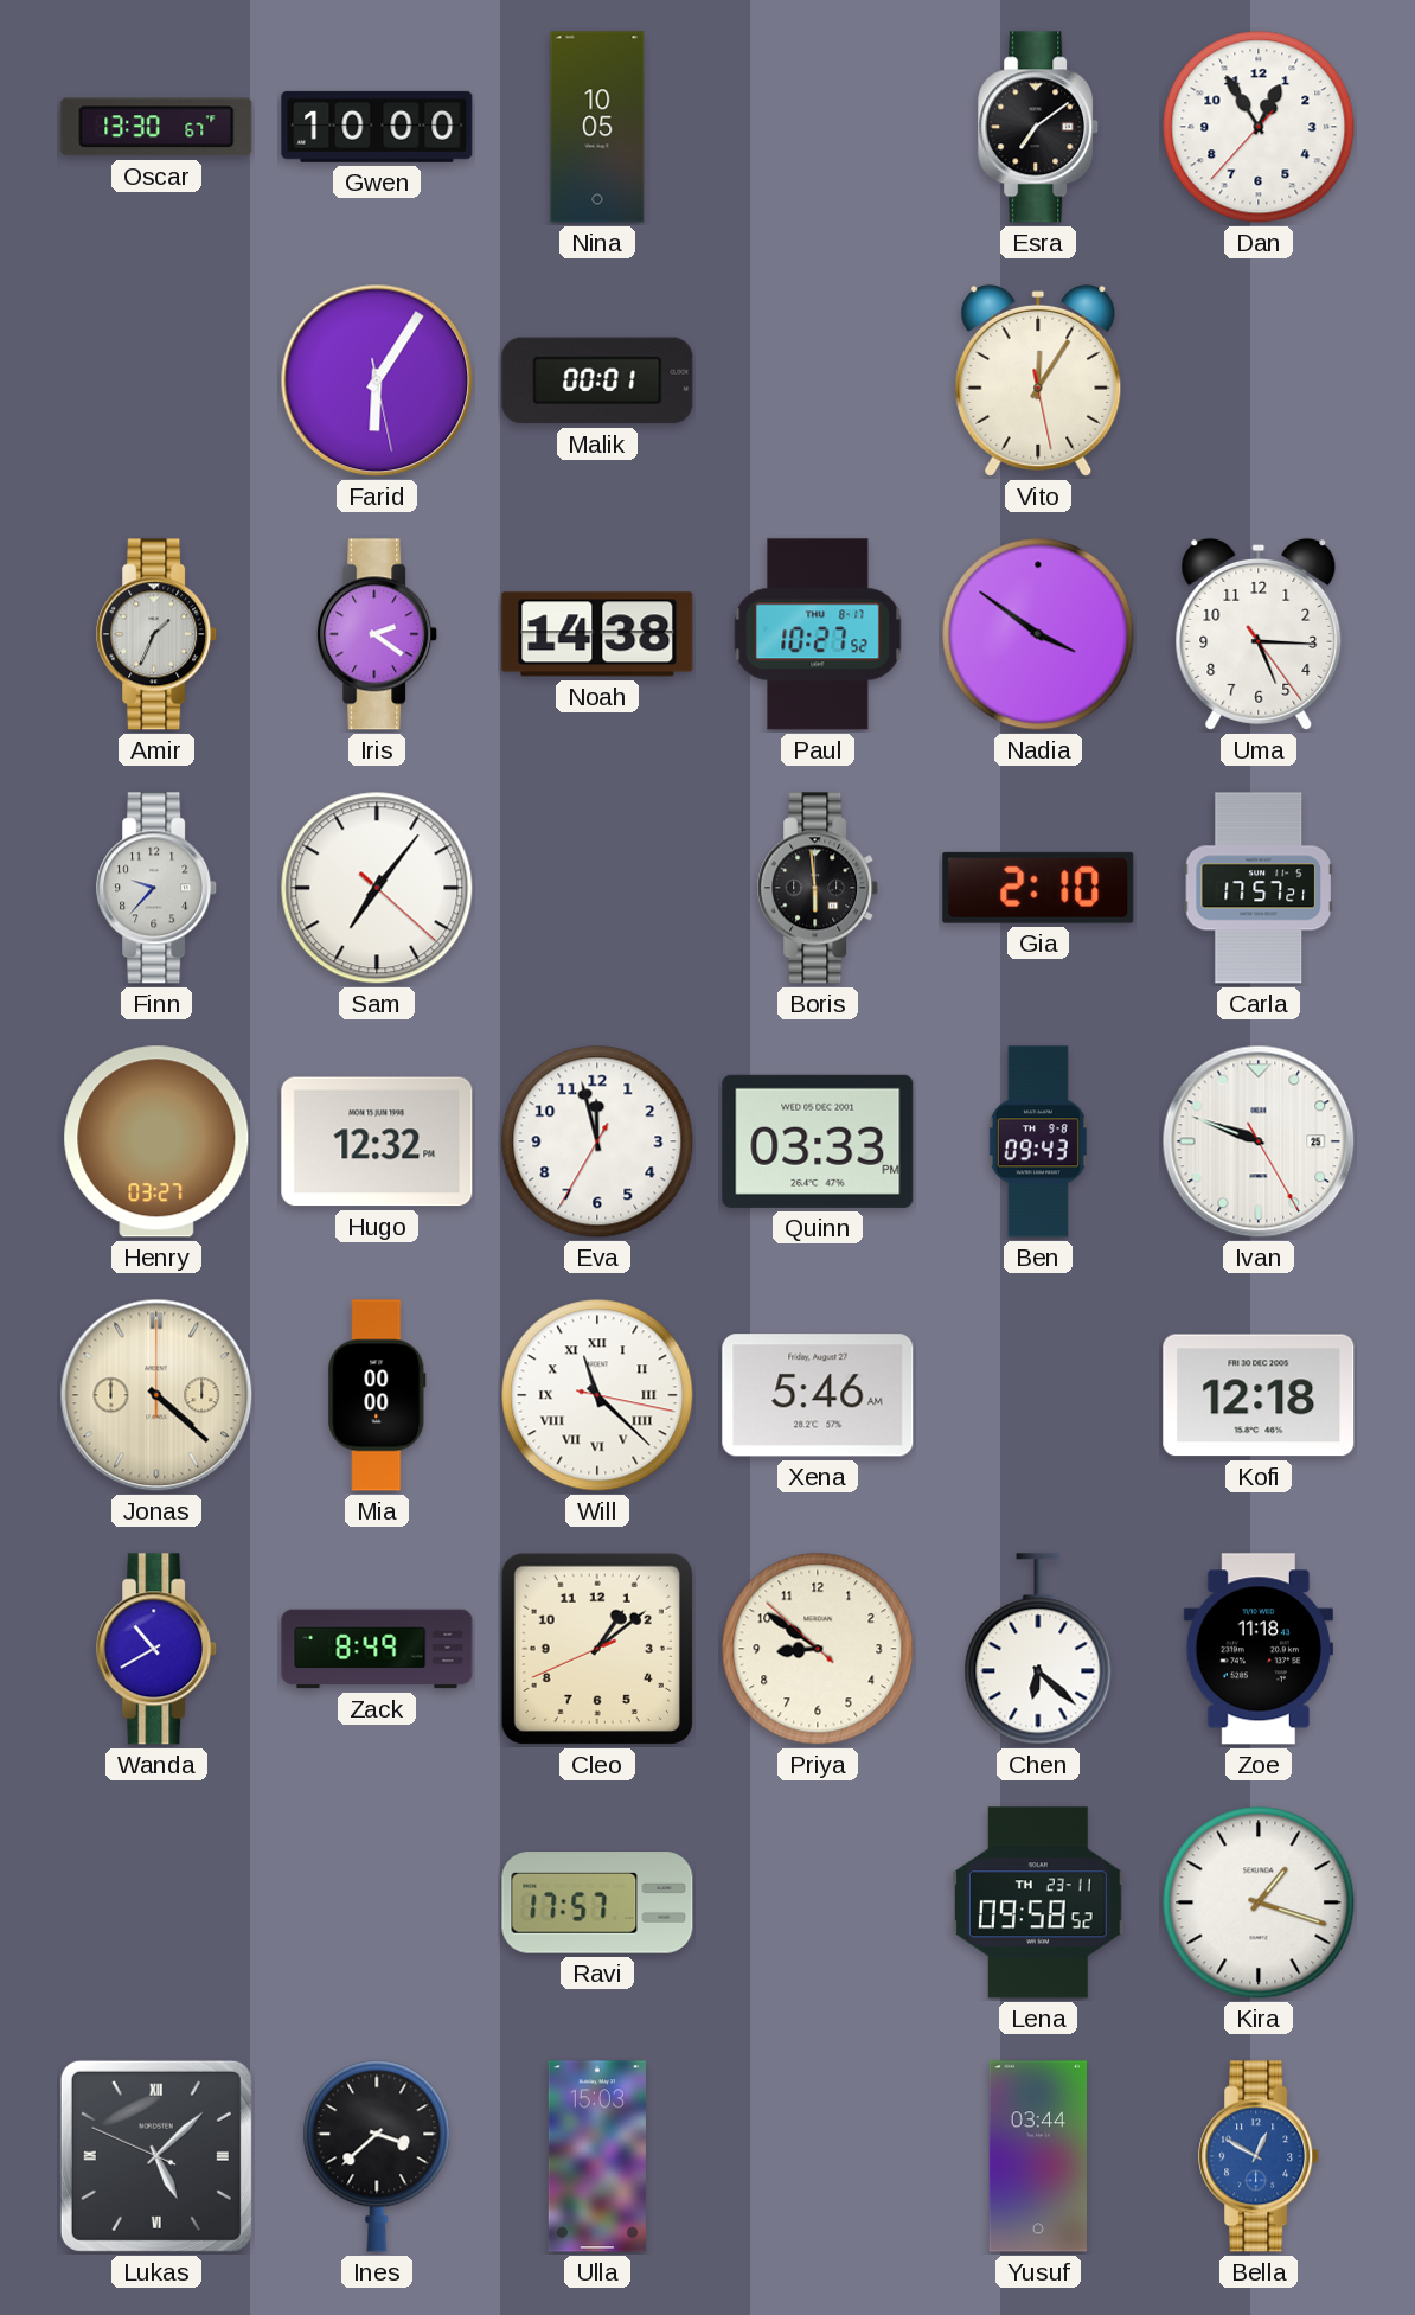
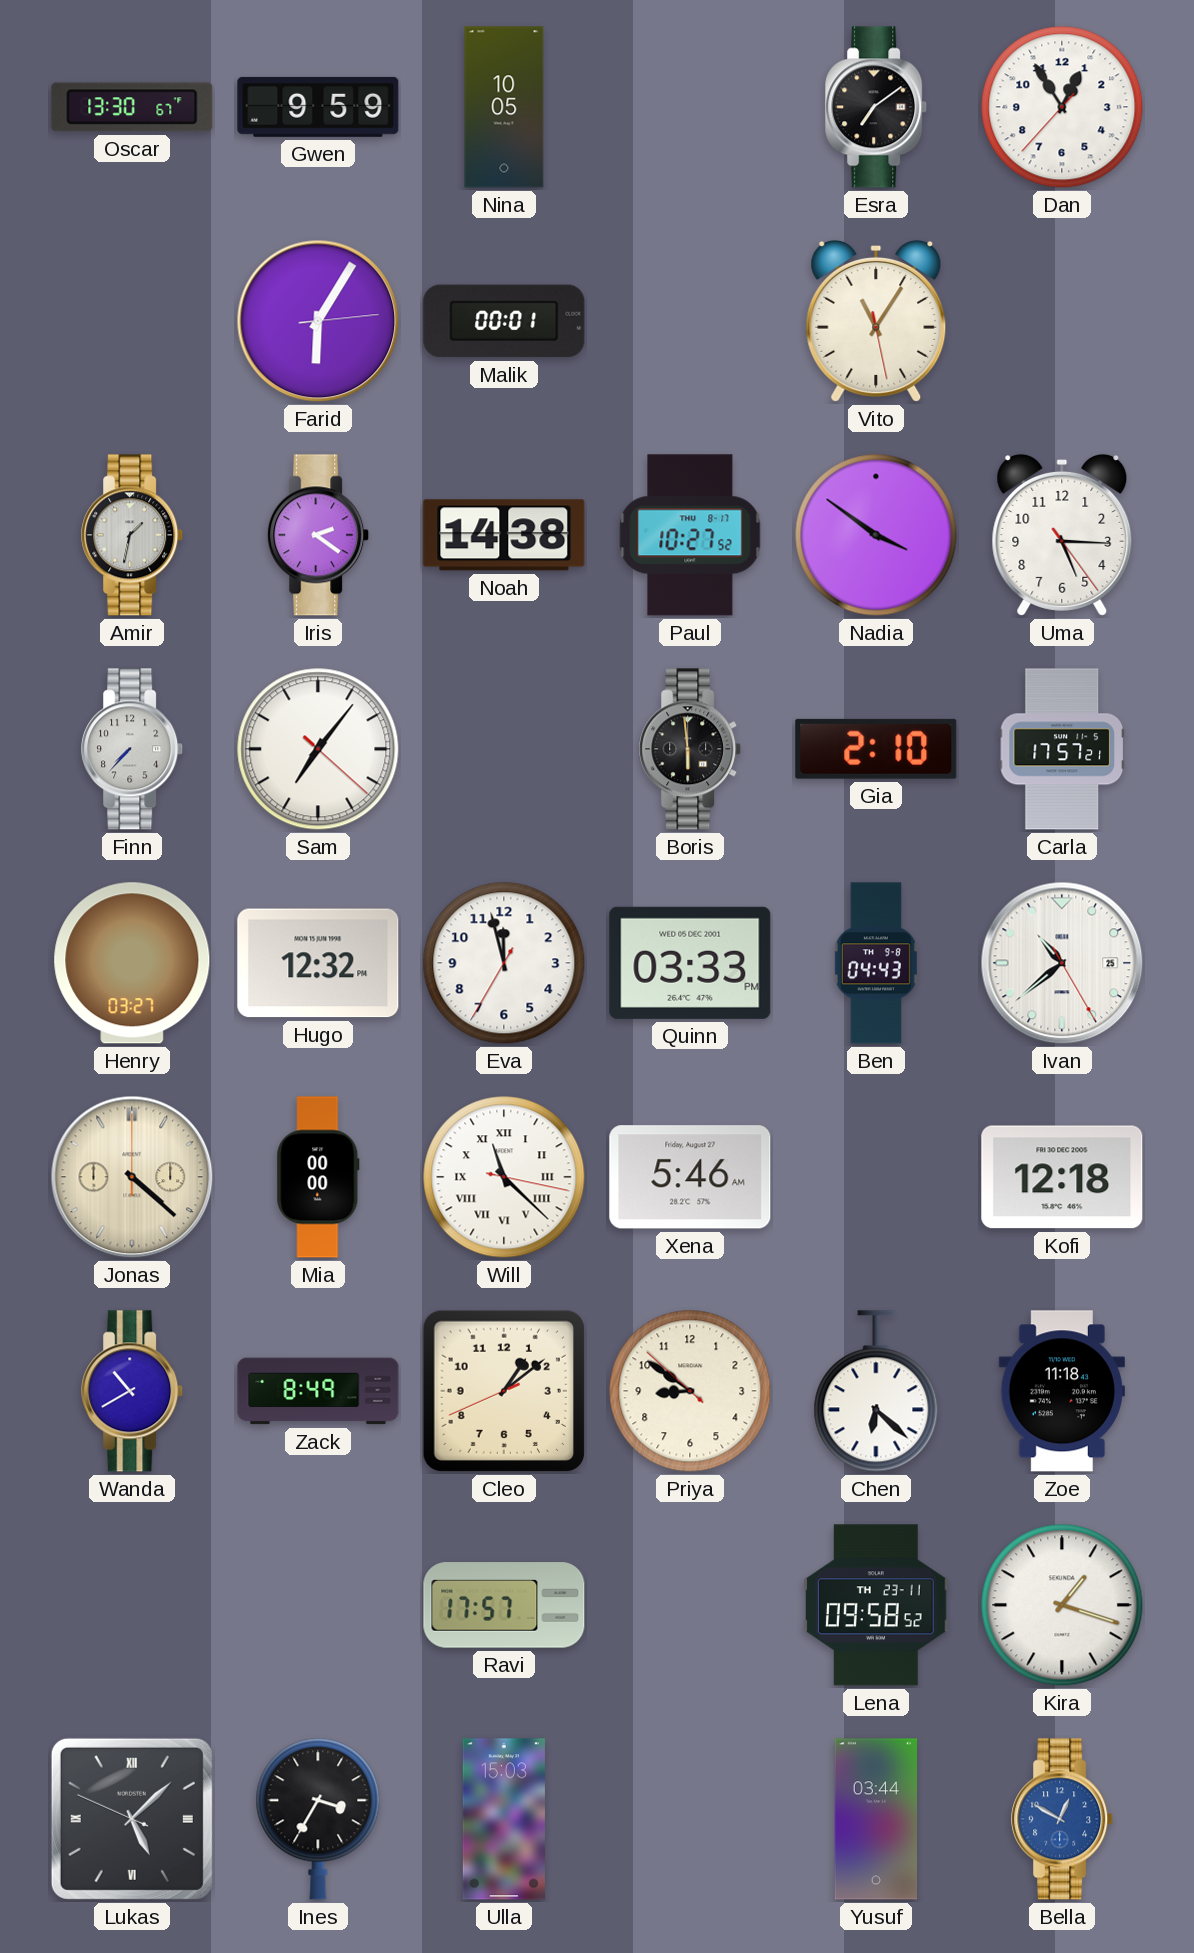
Gwen: 10:00 -> 9:59 (318, 107)
Farid: 6:05:28 -> 6:05:14 (318, 321)
Vito: 12:05 -> 11:05 (876, 321)
Amir: 1:34 -> 1:32 (133, 535)
Finn: 9:37 -> 7:37 (133, 749)
Ben: 09:43 -> 04:43 (876, 963)
Ivan: 9:48 -> 10:38 (1062, 963)
Ines: 3:38 -> 3:35 (318, 1819)
